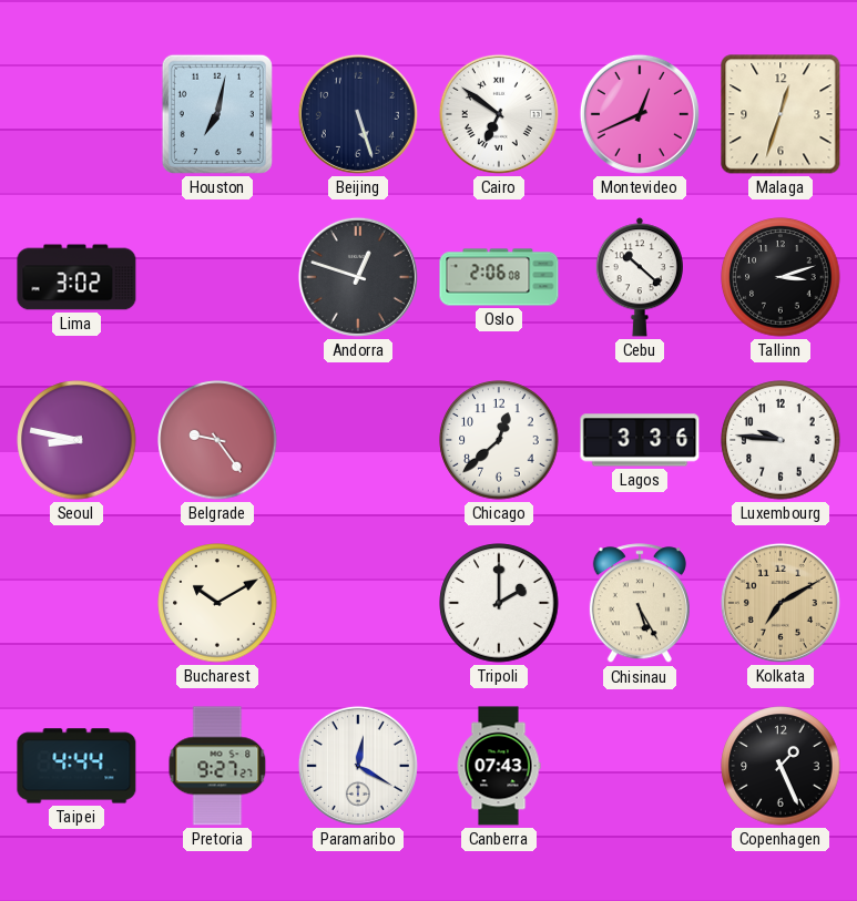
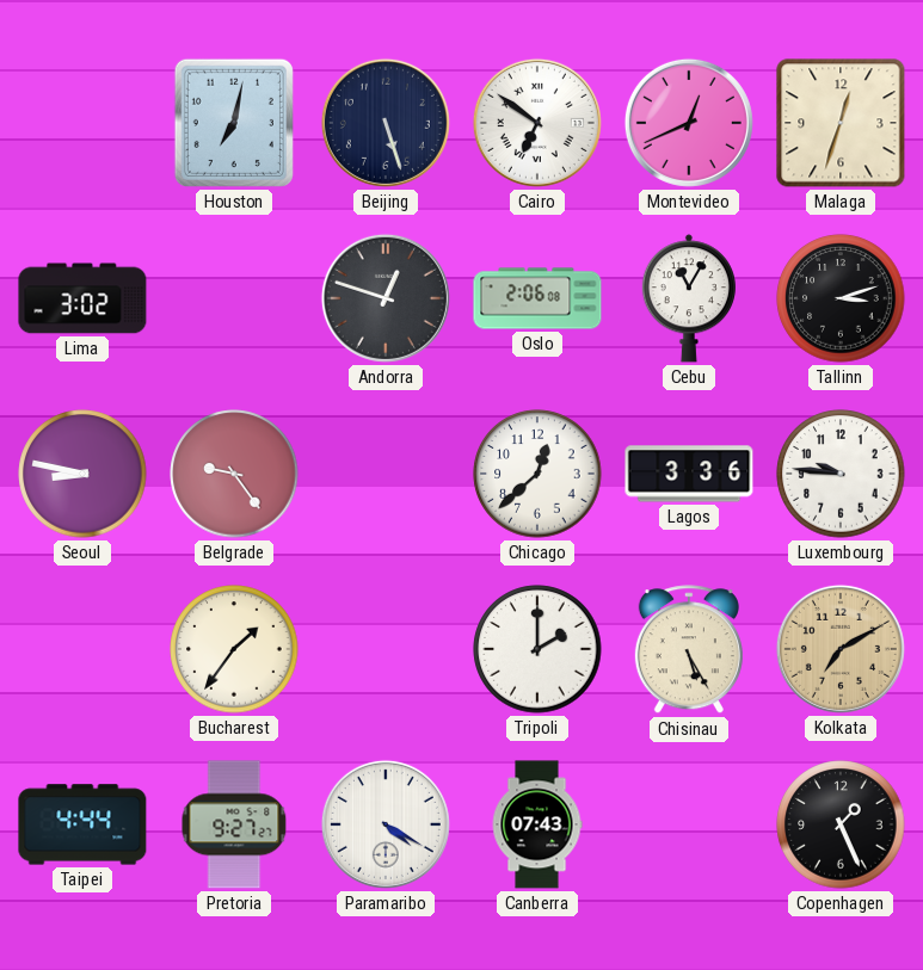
Cebu: 10:22 -> 11:05 (689, 298)
Bucharest: 10:10 -> 1:36 (234, 649)
Paramaribo: 12:20 -> 4:20 (386, 824)
